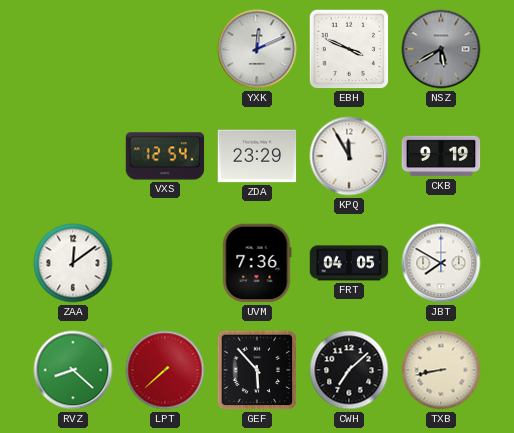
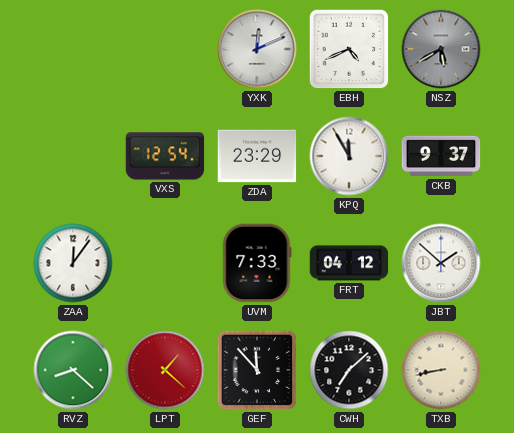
EBH: 3:49 -> 4:41 (349, 49)
CKB: 9:19 -> 9:37 (441, 156)
ZAA: 12:09 -> 12:06 (73, 263)
UVM: 7:36 -> 7:33 (257, 263)
FRT: 04:05 -> 04:12 (349, 263)
JBT: 7:50 -> 1:52 (441, 263)
LPT: 7:38 -> 1:22 (165, 370)
GEF: 5:53 -> 11:53 (257, 370)
